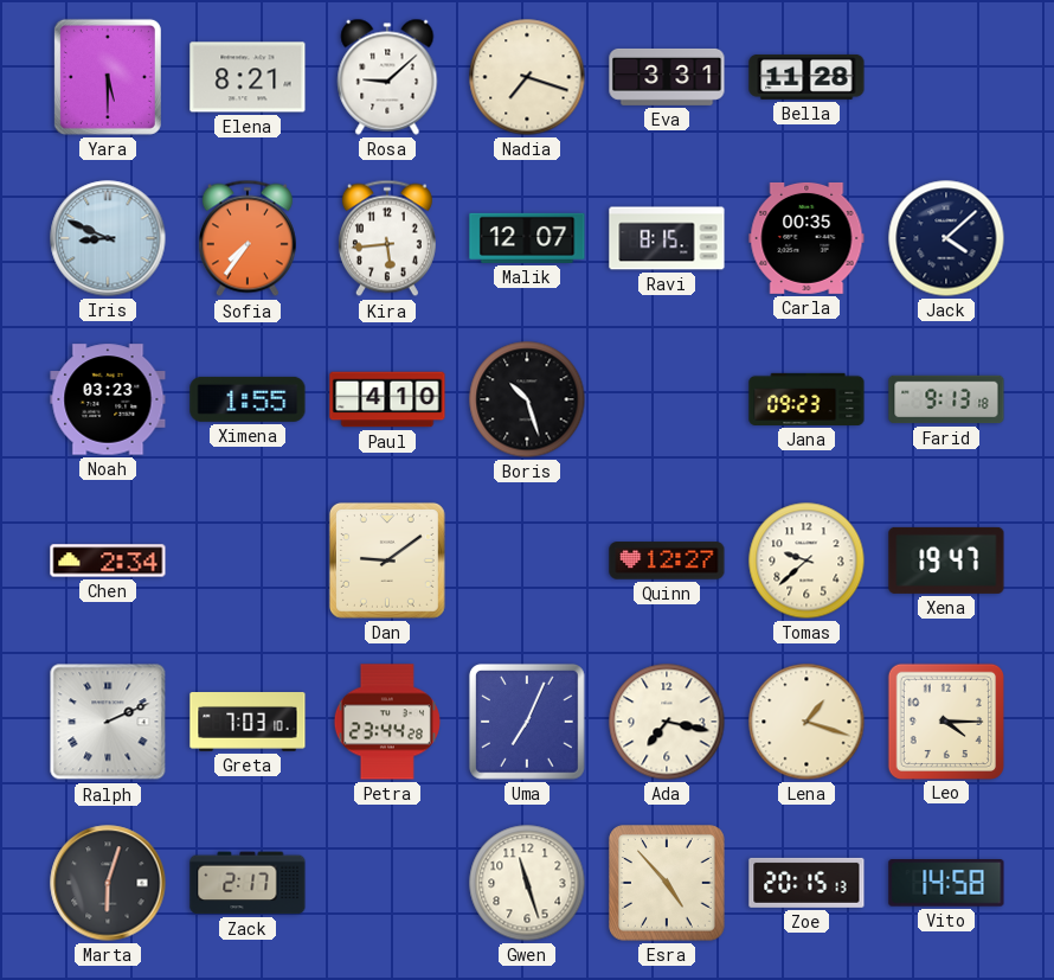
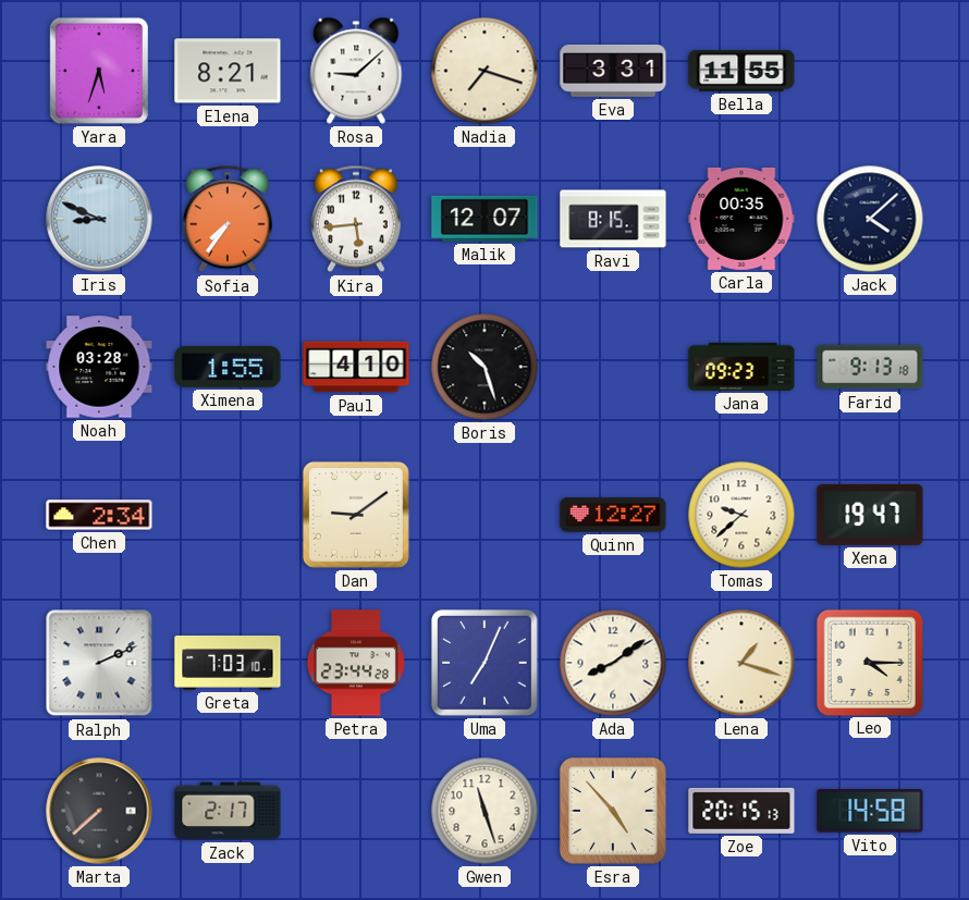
Yara: 5:30 -> 5:33 (99, 71)
Bella: 11:28 -> 11:55 (741, 71)
Noah: 03:23 -> 03:28 (99, 367)
Ada: 7:17 -> 8:09 (613, 663)
Marta: 6:03 -> 7:38 (99, 811)
